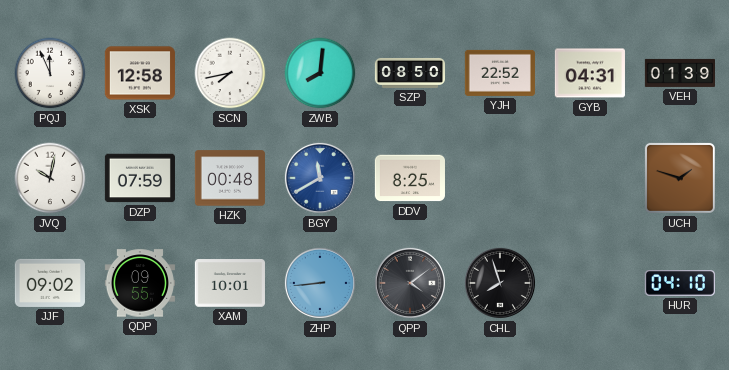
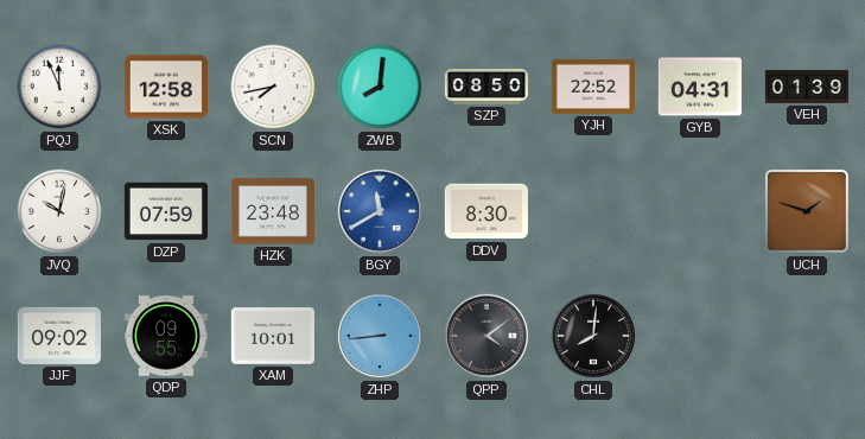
HZK: 00:48 -> 23:48 (273, 211)
DDV: 8:25 -> 8:30 (486, 211)
CHL: 7:57 -> 8:01 (593, 336)
HUR: 04:10 -> none (680, 284)
